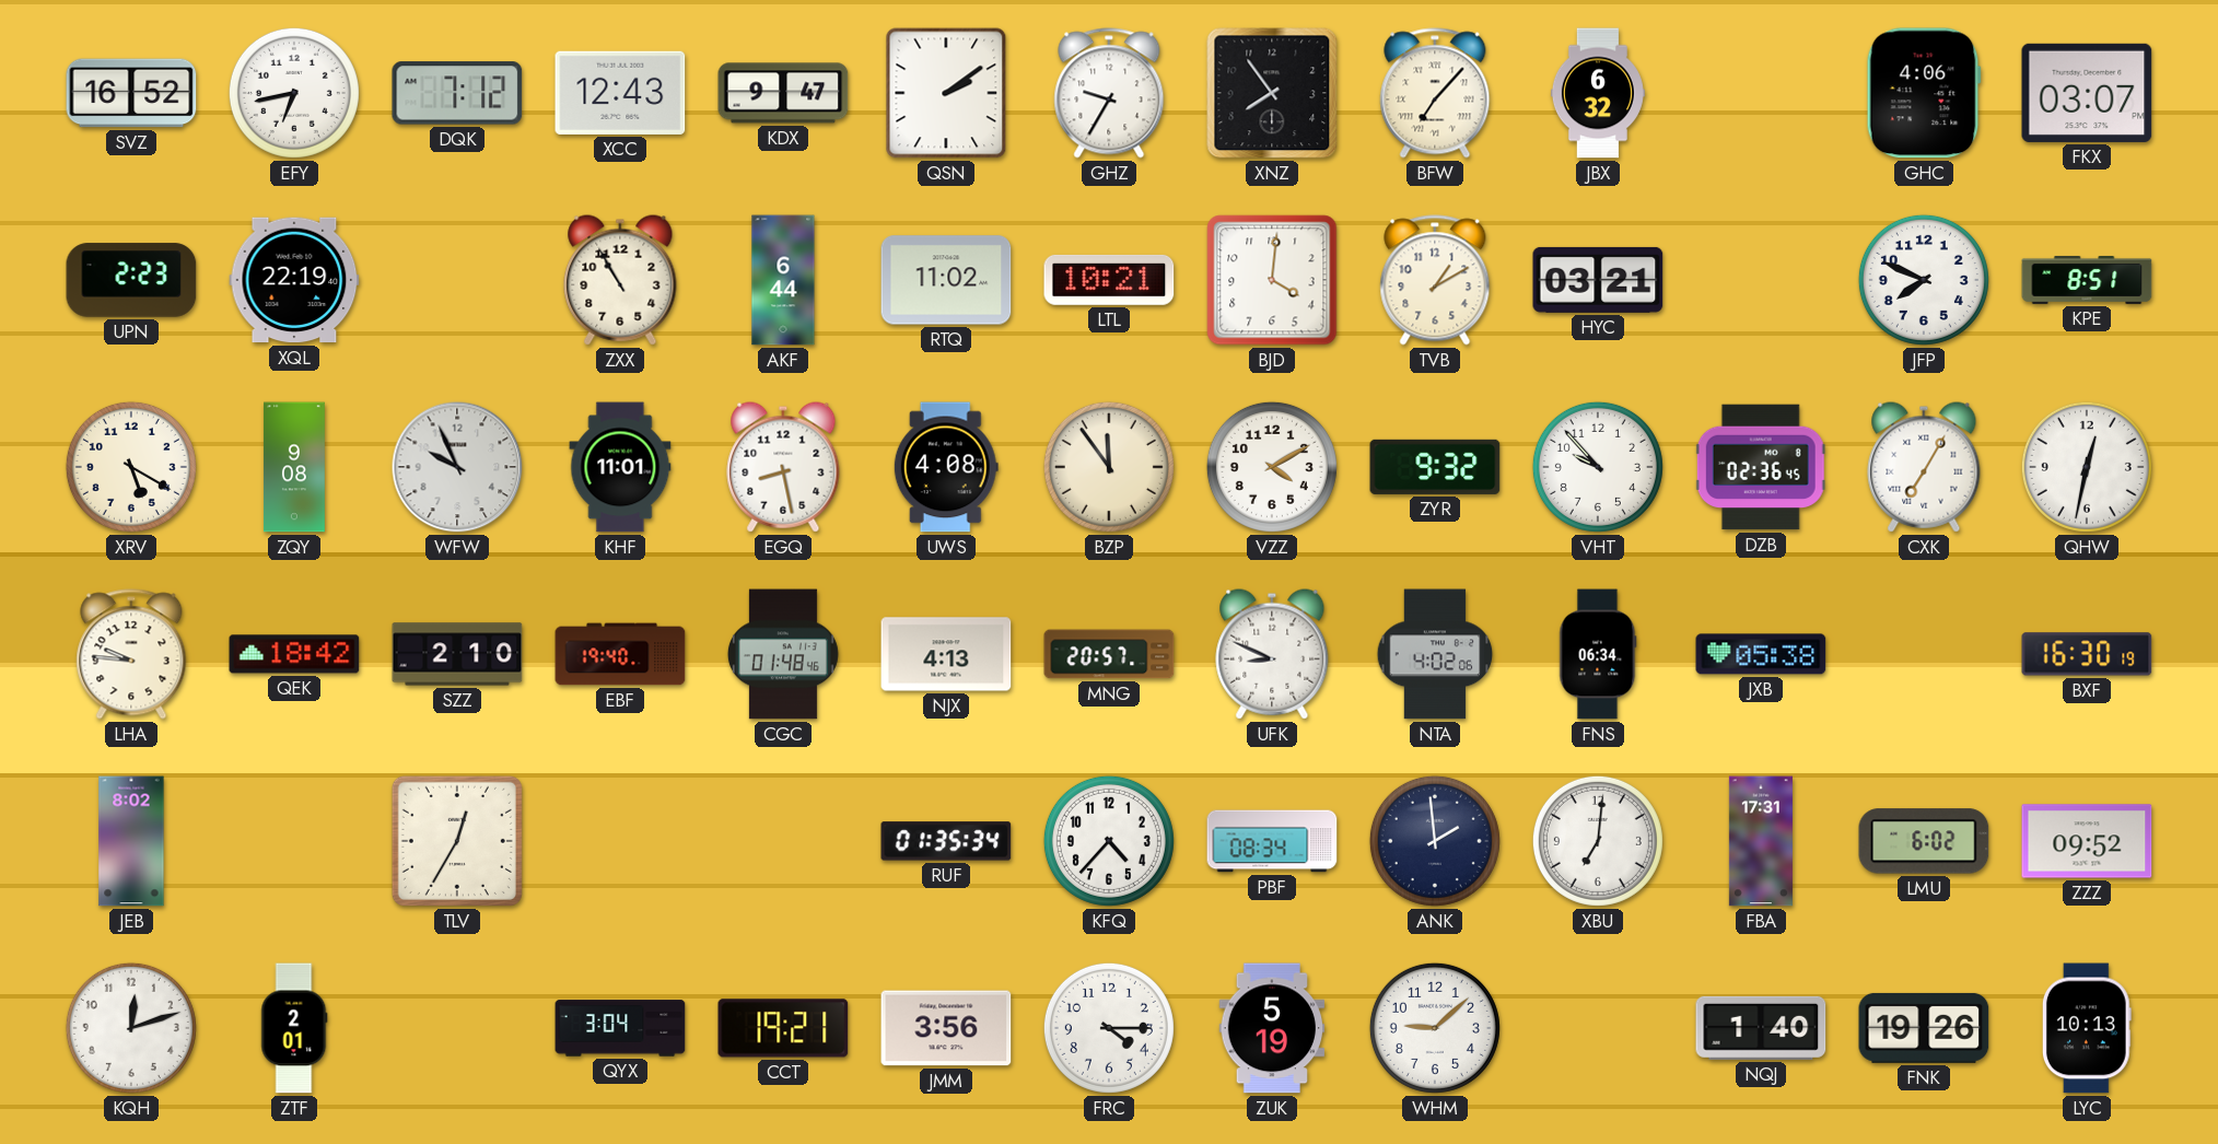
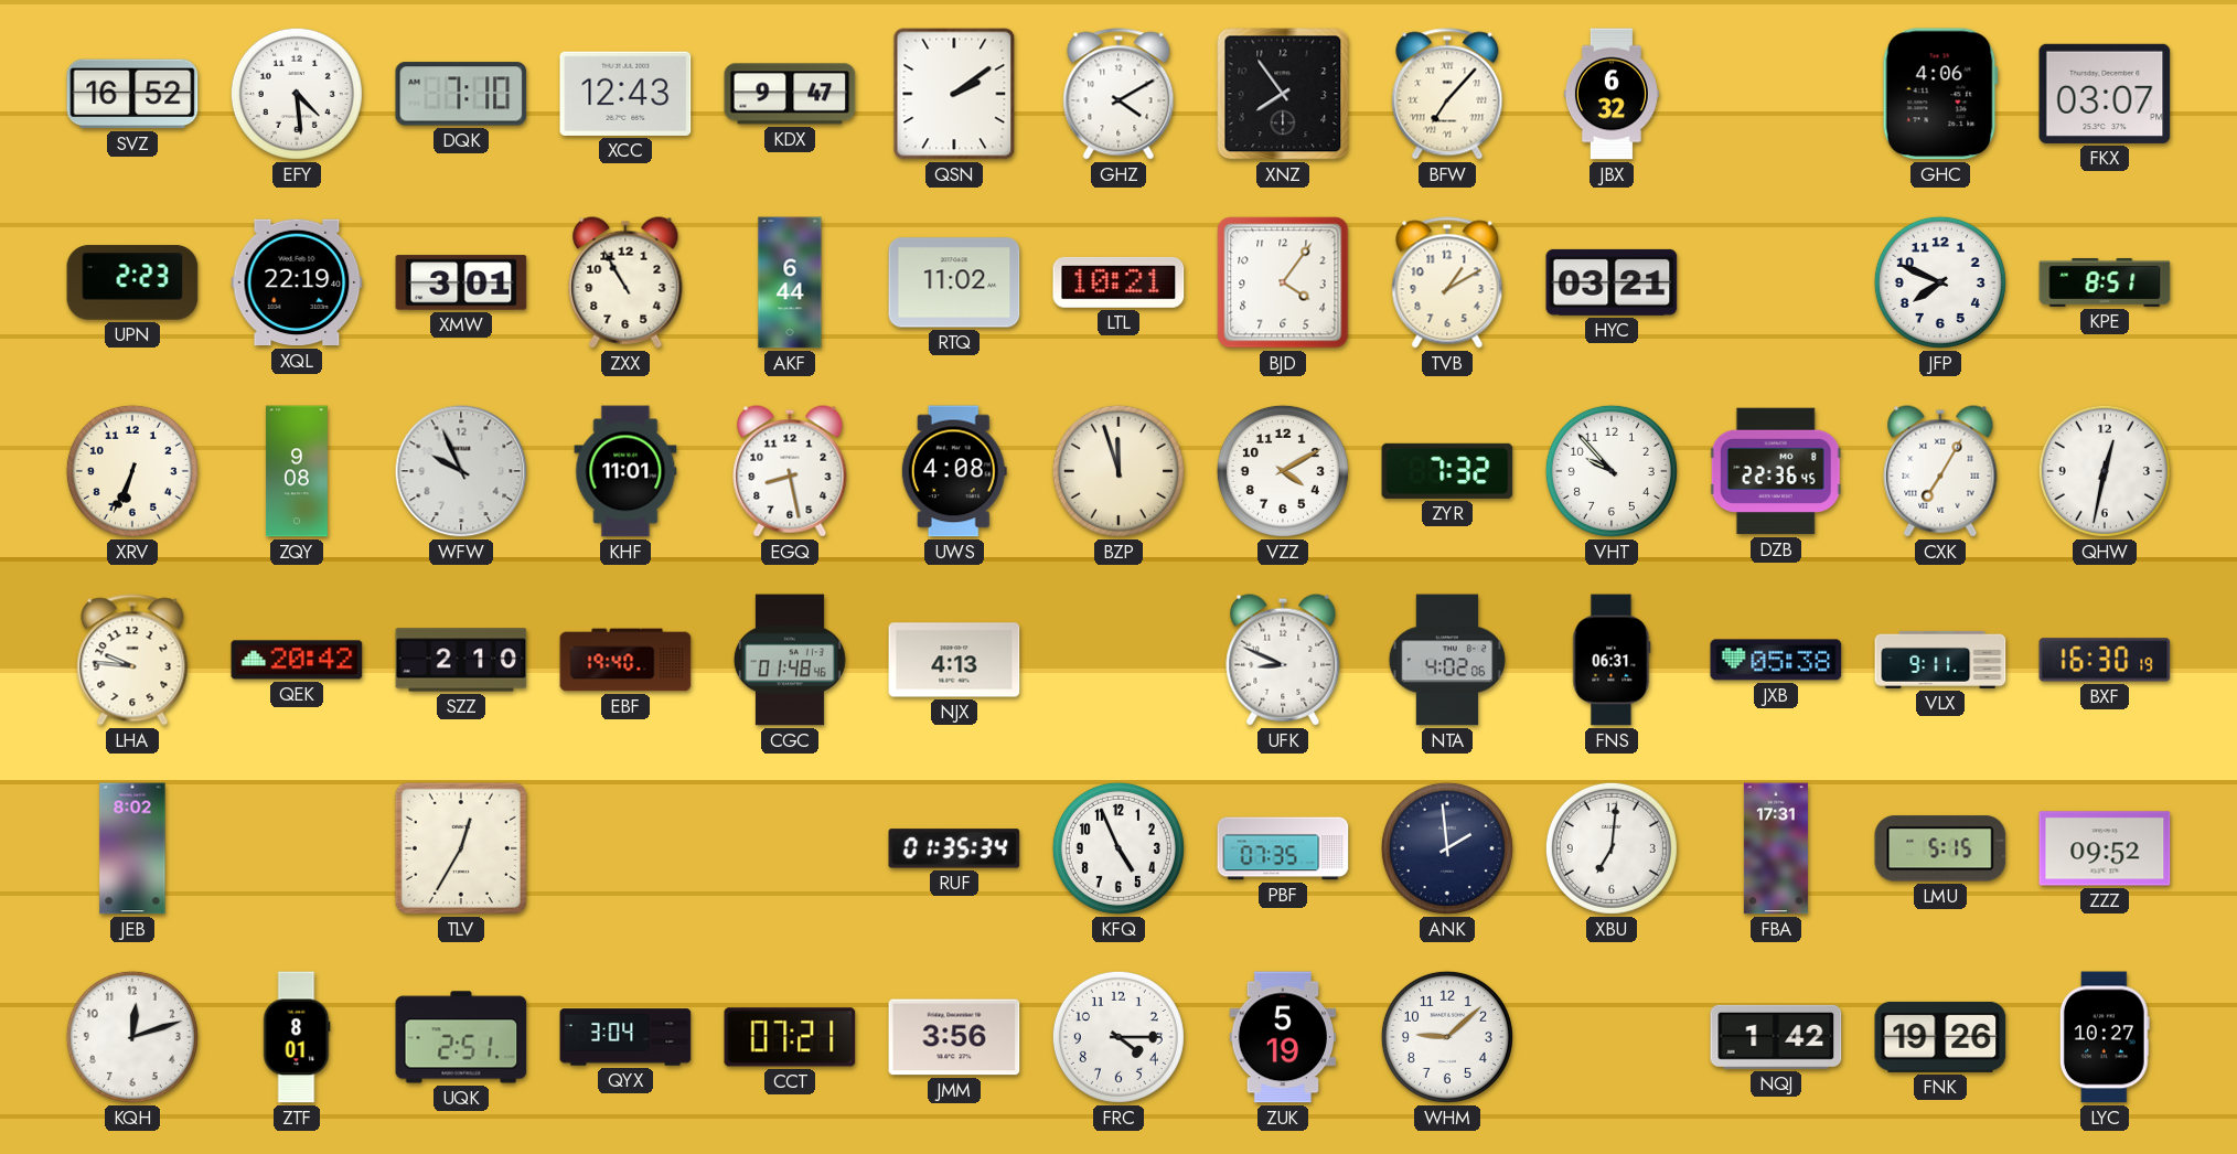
EFY: 6:43 -> 4:29 (297, 94)
DQK: 7:12 -> 7:10 (461, 94)
GHZ: 9:35 -> 4:10 (1118, 94)
XMW: none -> 3:01 (461, 282)
BJD: 4:01 -> 4:06 (1283, 282)
XRV: 5:20 -> 6:34 (132, 471)
BZP: 11:54 -> 11:57 (1118, 471)
ZYR: 9:32 -> 7:32 (1447, 471)
DZB: 02:36 -> 22:36 (1776, 471)
QEK: 18:42 -> 20:42 (297, 660)
MNG: 20:57 -> none (1109, 654)
FNS: 06:34 -> 06:31 (1612, 660)
VLX: none -> 9:11 (1940, 660)
KFQ: 4:37 -> 4:56 (1118, 848)
PBF: 08:34 -> 07:35 (1283, 848)
LMU: 6:02 -> 5:15 (1940, 848)
ZTF: 2:01 -> 8:01 (297, 1037)
UQK: none -> 2:51 (461, 1037)
CCT: 19:21 -> 07:21 (790, 1037)
NQJ: 1:40 -> 1:42 (1776, 1037)
LYC: 10:13 -> 10:27 (2105, 1037)
